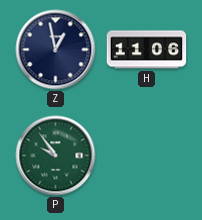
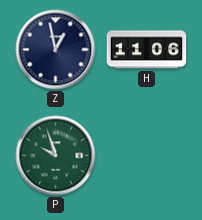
P: 9:54 -> 9:57 (56, 156)
